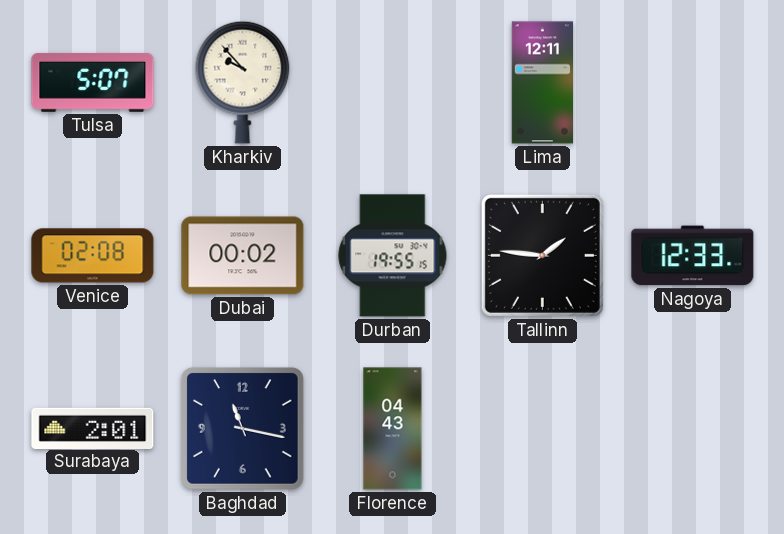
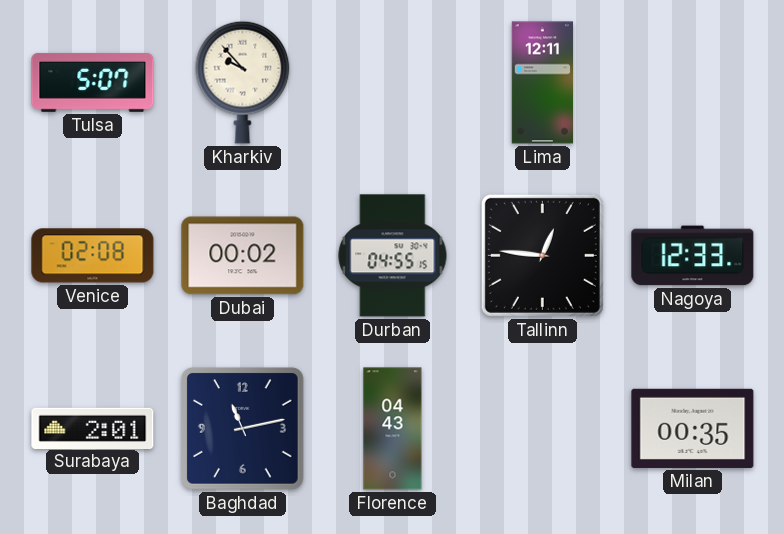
Durban: 19:55 -> 04:55 (393, 256)
Tallinn: 1:46 -> 12:46 (542, 255)
Baghdad: 11:17 -> 11:13 (242, 428)
Milan: none -> 00:35 (693, 428)
